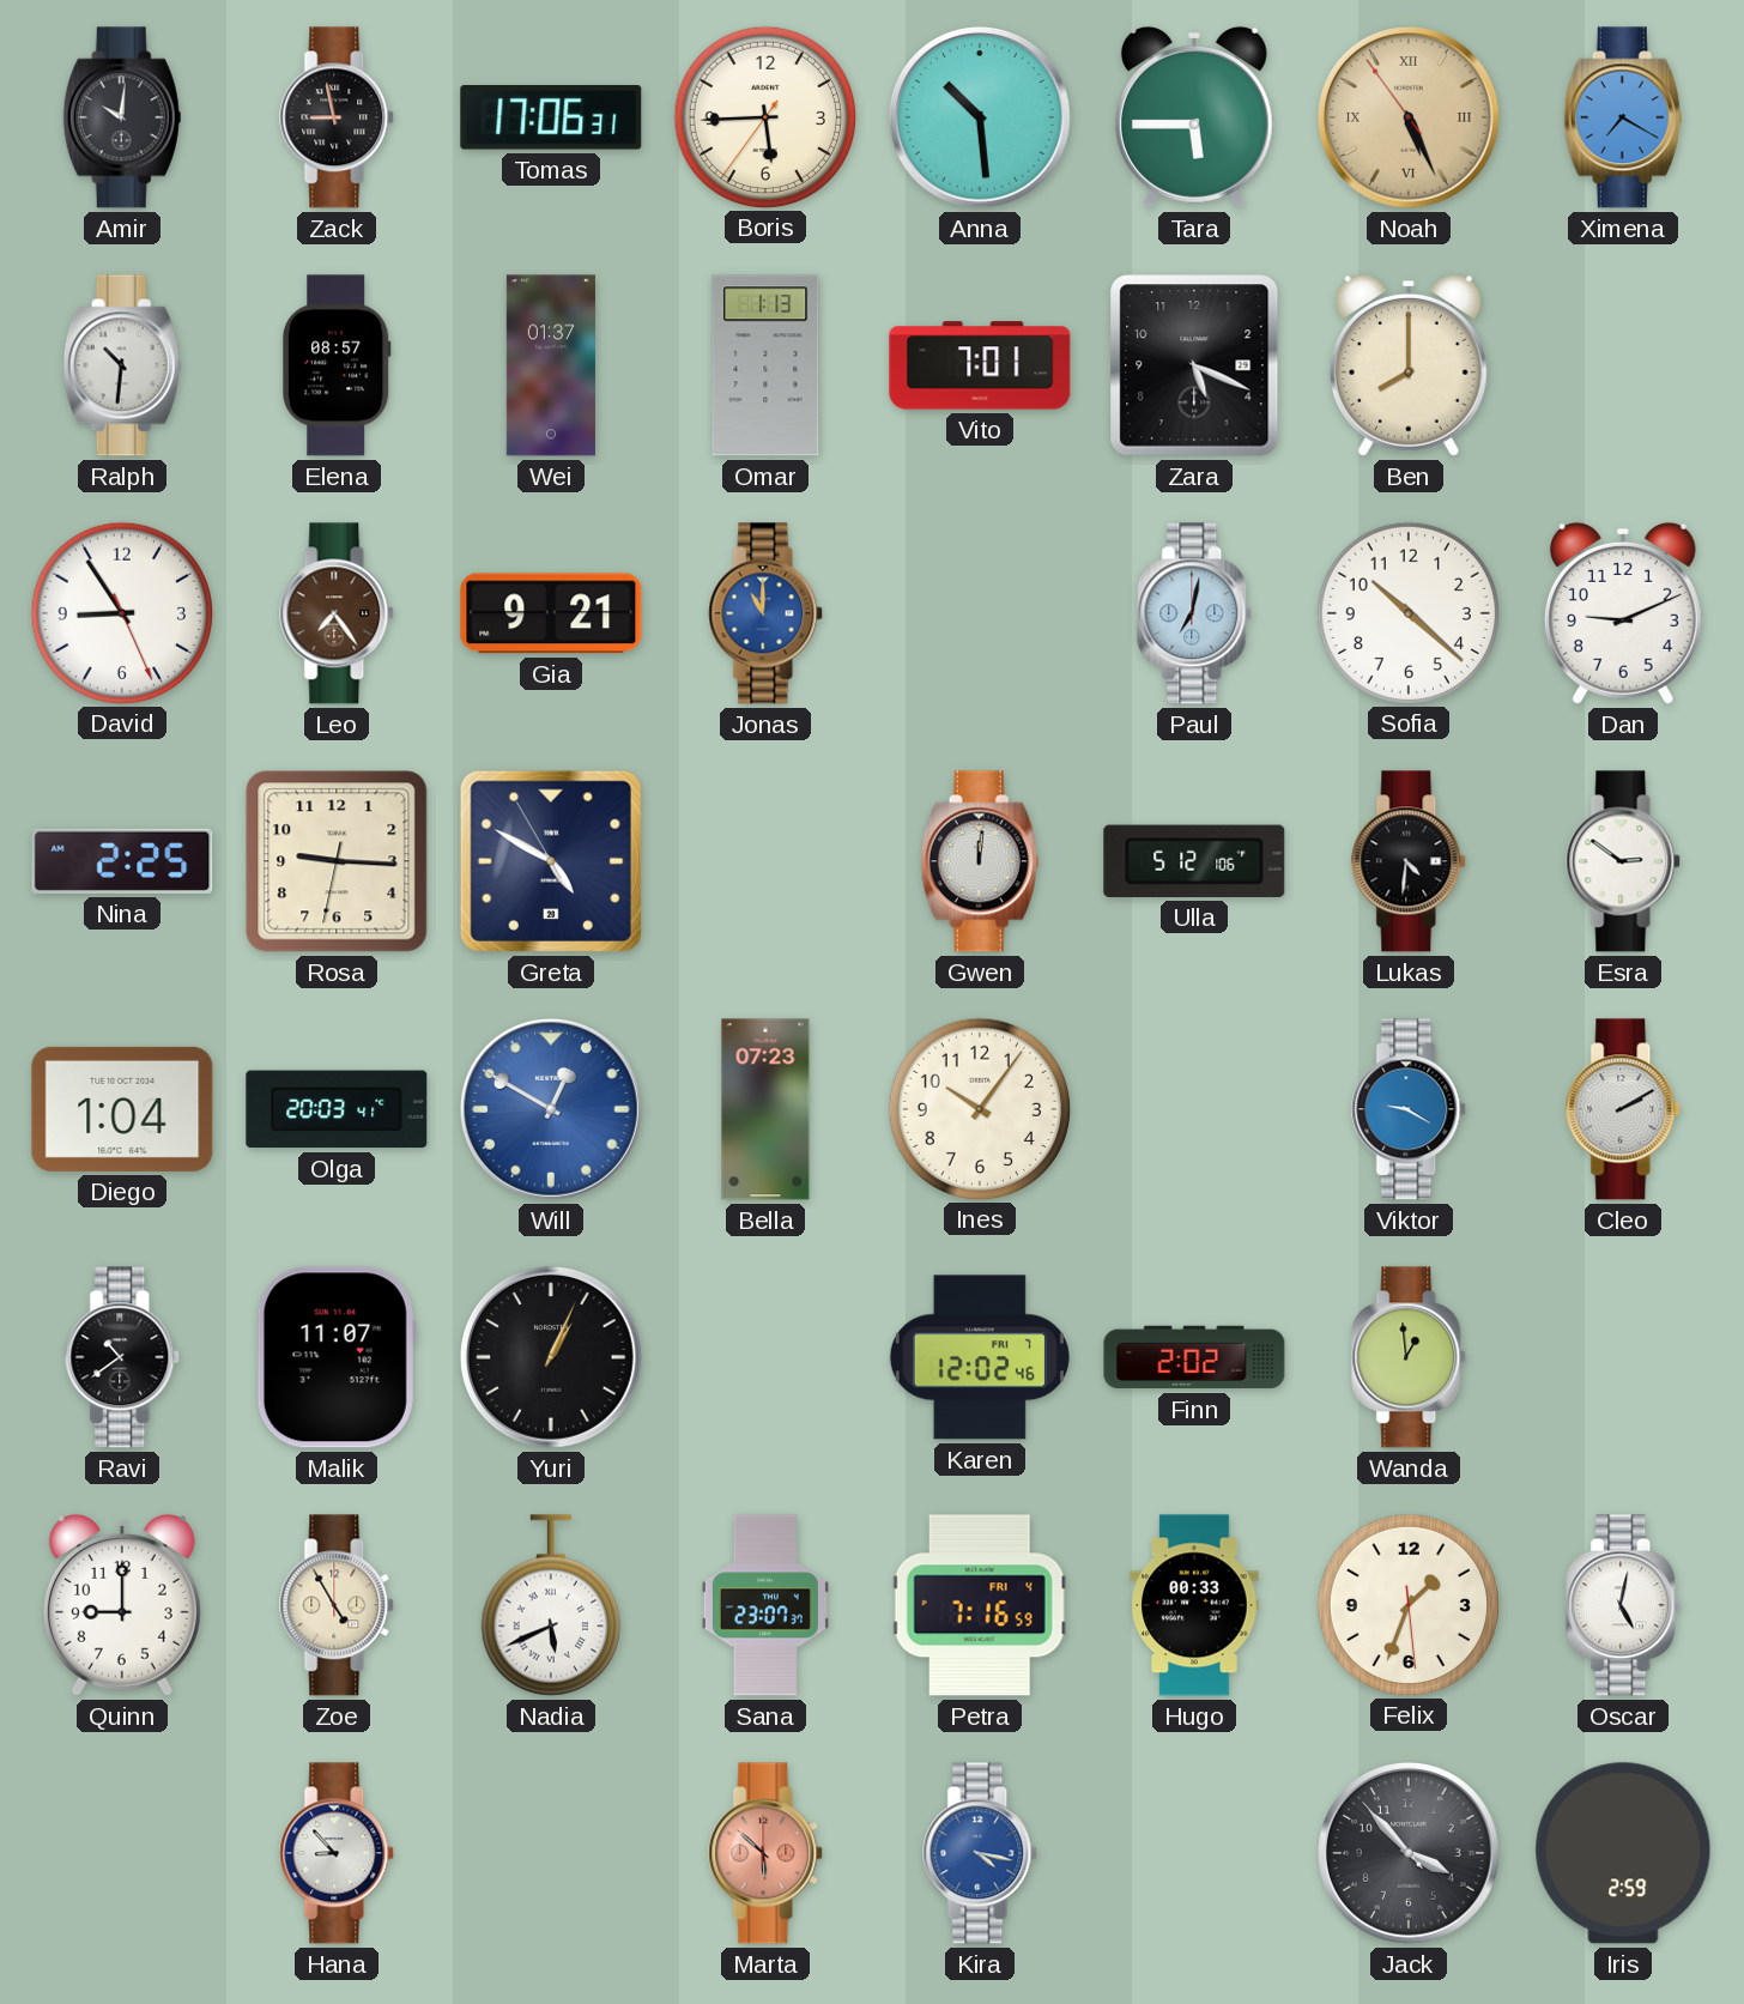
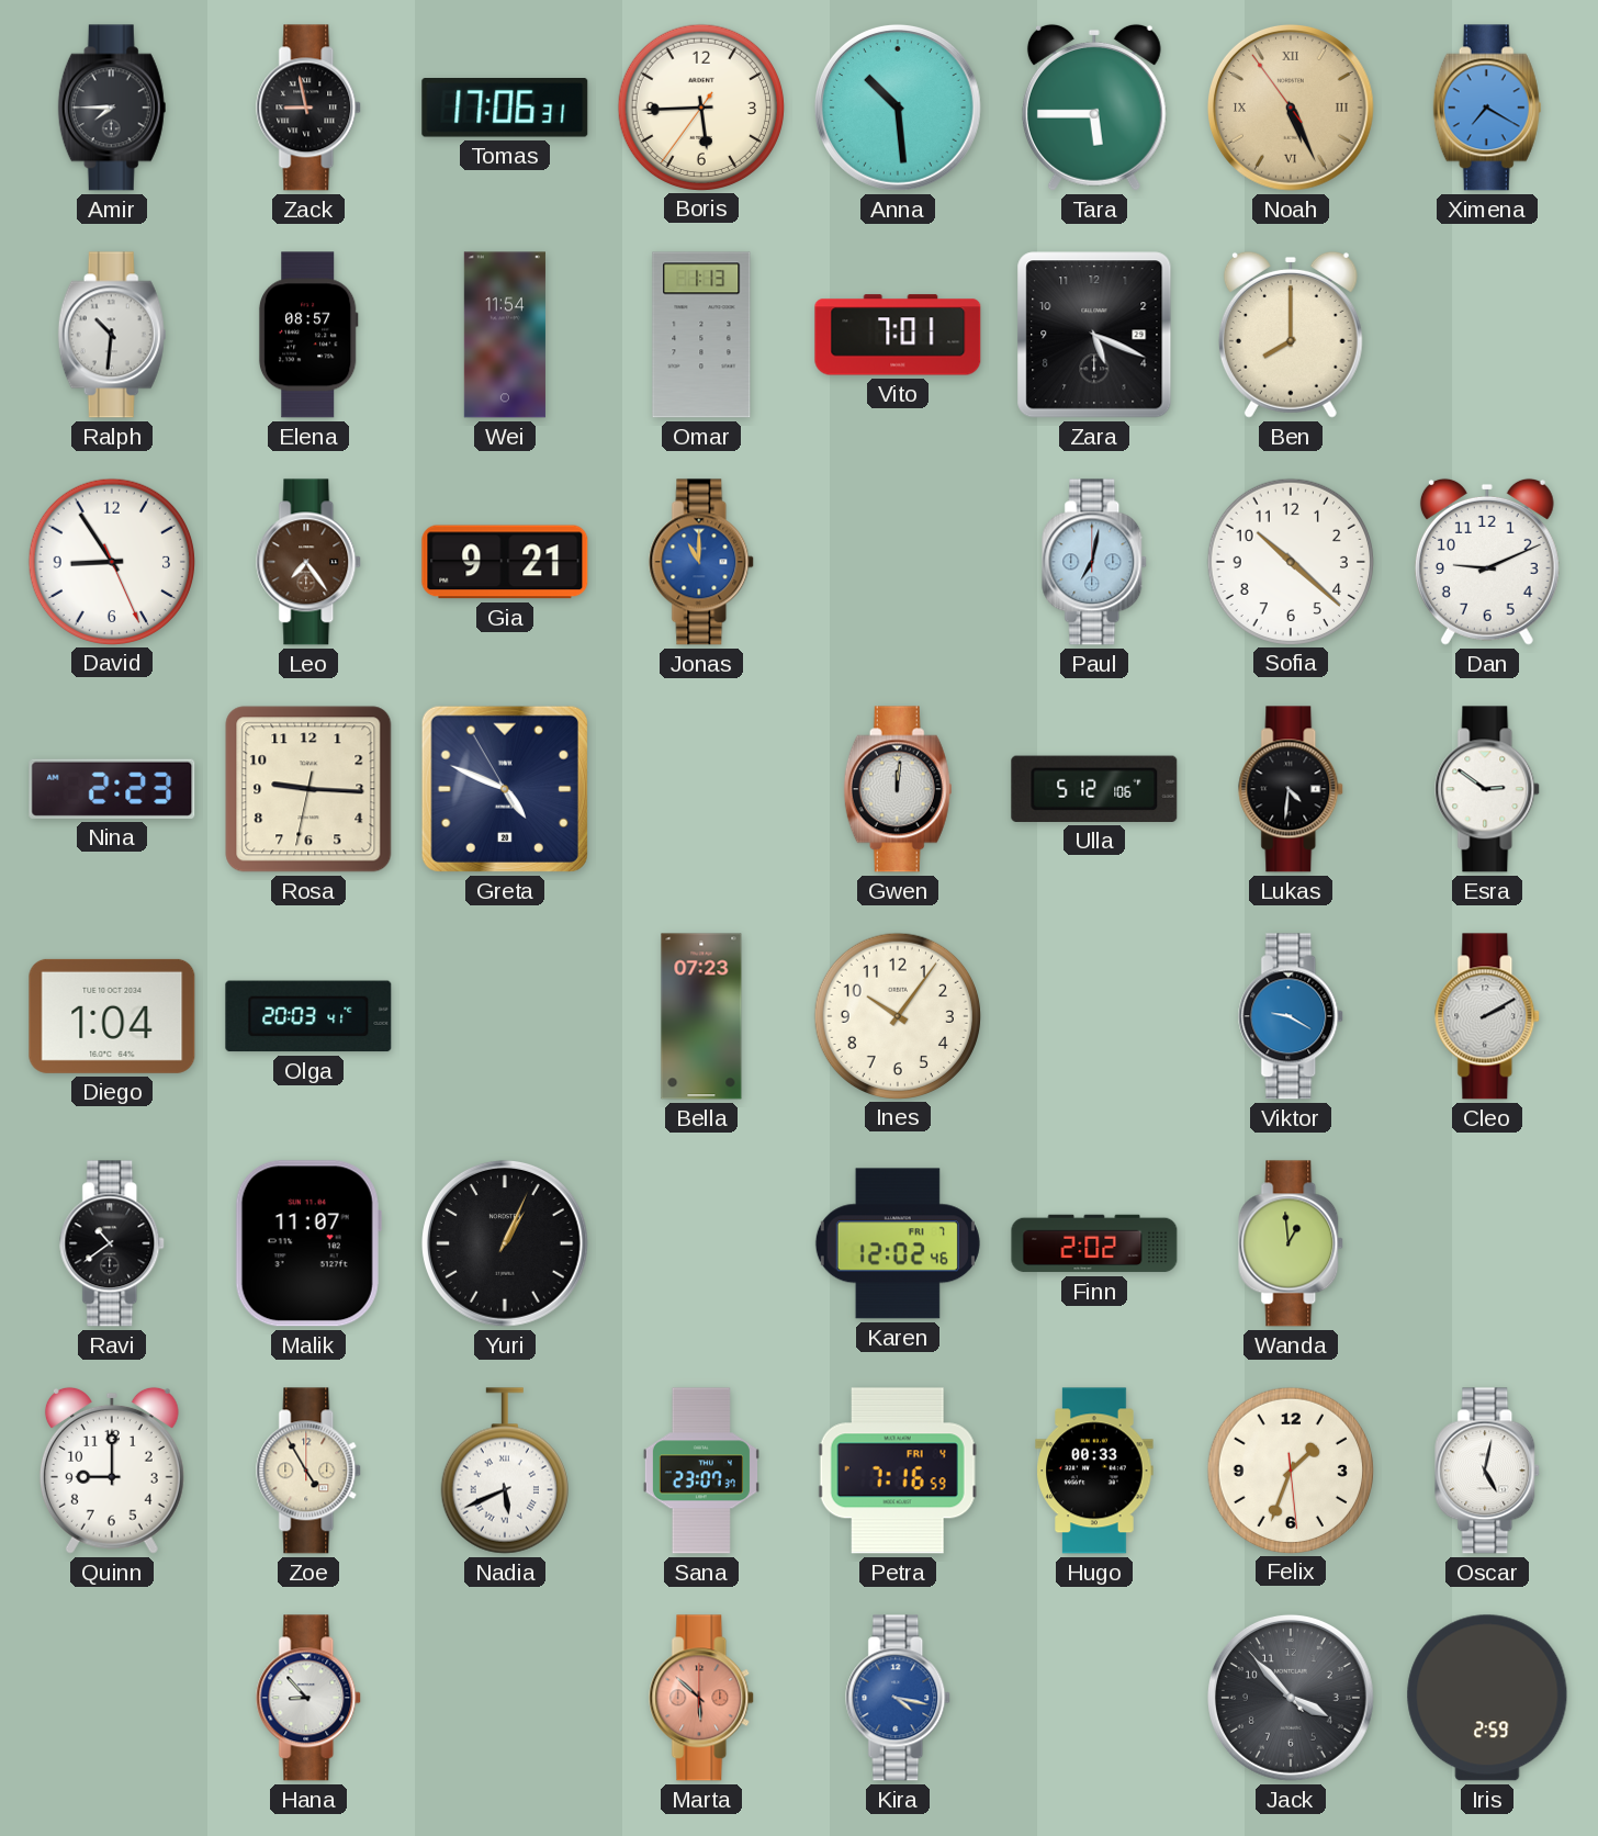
Amir: 10:01 -> 7:45 (112, 108)
Wei: 01:37 -> 11:54 (505, 335)
Nina: 2:25 -> 2:23 (112, 789)
Greta: 4:49 -> 4:48 (505, 789)
Will: 12:50 -> none (551, 1109)
